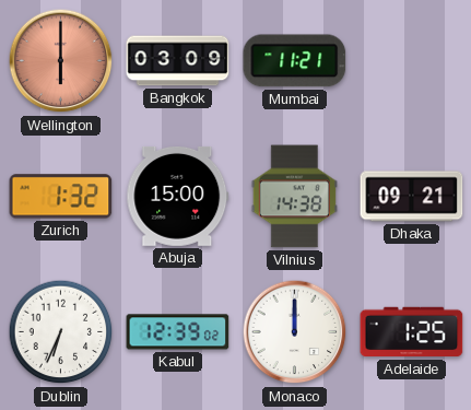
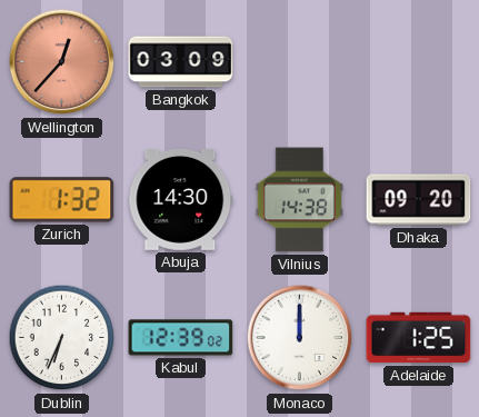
Wellington: 6:00 -> 12:37 (62, 62)
Mumbai: 11:21 -> none (295, 61)
Abuja: 15:00 -> 14:30 (181, 199)
Dhaka: 09:21 -> 09:20 (419, 200)
